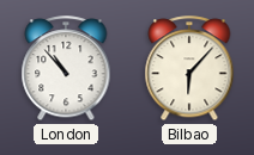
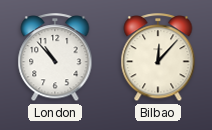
Bilbao: 6:07 -> 12:07 (158, 58)
